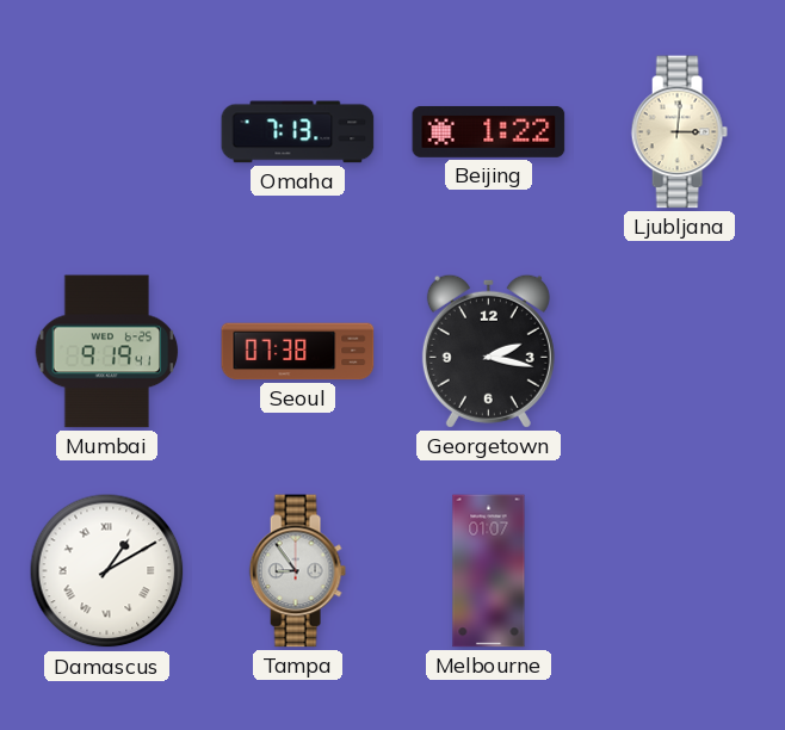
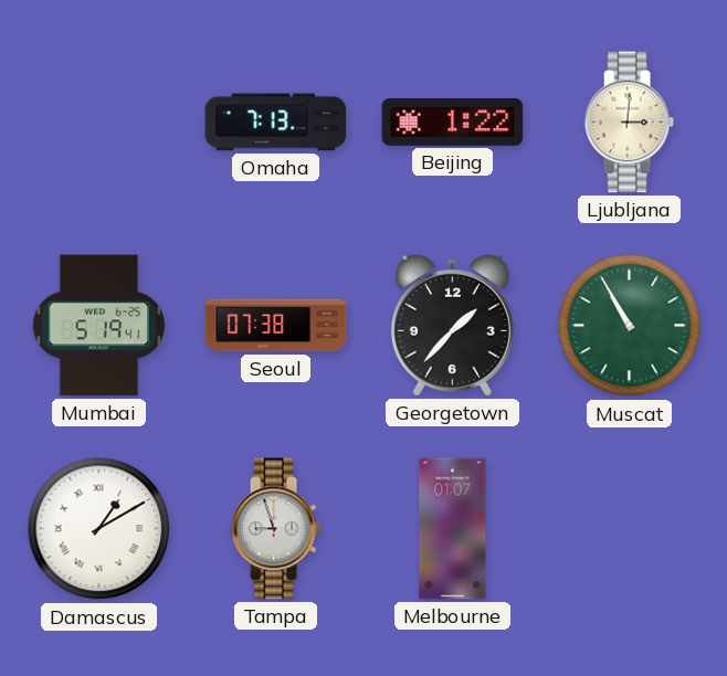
Mumbai: 9:19 -> 5:19 (99, 326)
Georgetown: 2:17 -> 1:37 (452, 325)
Muscat: none -> 10:55 (630, 326)
Tampa: 8:54 -> 8:57 (275, 529)
